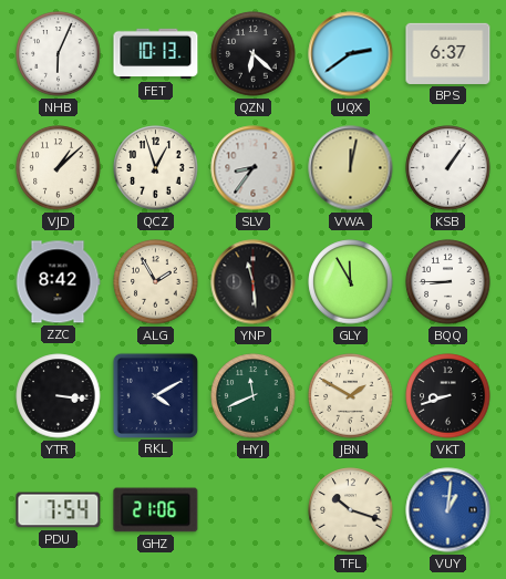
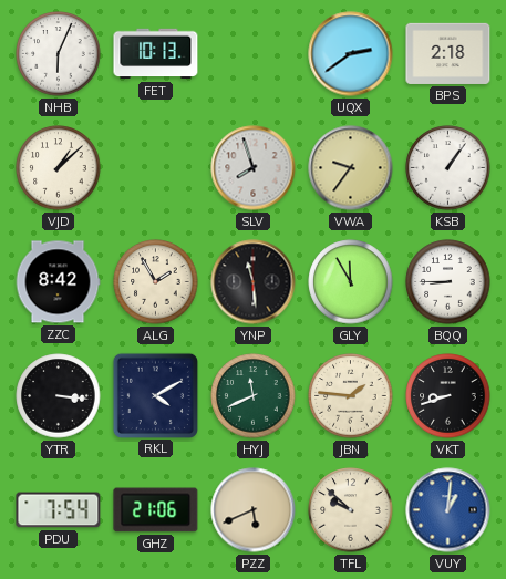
QZN: 6:22 -> none (254, 54)
BPS: 6:37 -> 2:18 (448, 53)
QCZ: 12:57 -> none (156, 168)
SLV: 8:36 -> 7:57 (254, 168)
VWA: 12:02 -> 9:36 (351, 168)
JBN: 1:50 -> 1:46 (351, 396)
PZZ: none -> 5:41 (254, 510)
TFL: 10:18 -> 9:52 (351, 510)
